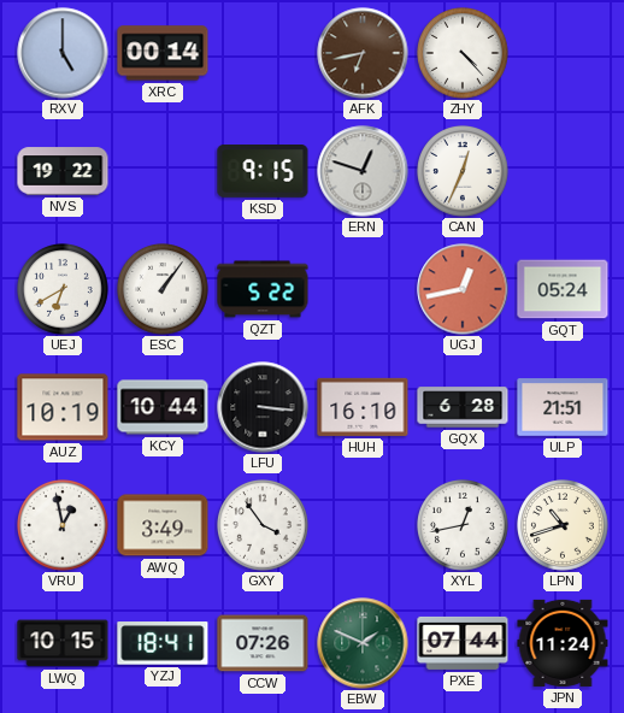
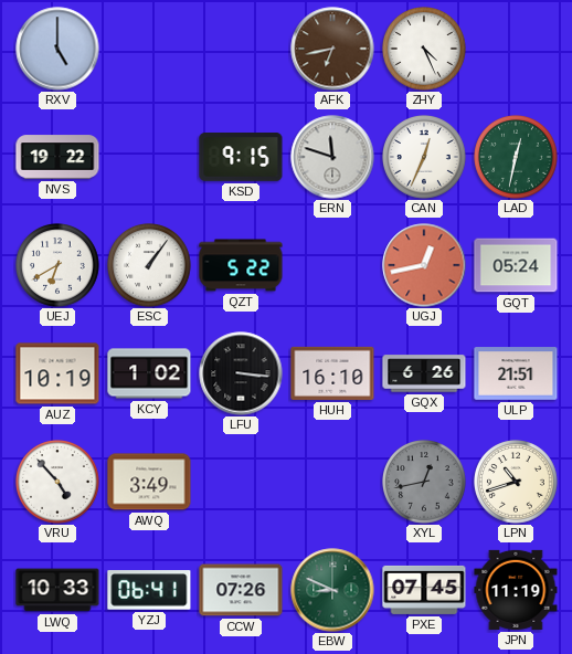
XRC: 00:14 -> none (163, 53)
ZHY: 4:23 -> 4:26 (424, 49)
ERN: 12:48 -> 11:48 (332, 157)
LAD: none -> 12:32 (516, 157)
KCY: 10:44 -> 1:02 (149, 373)
GQX: 6:28 -> 6:26 (424, 373)
VRU: 12:58 -> 4:53 (57, 482)
GXY: 3:54 -> none (263, 525)
XYL dial: white -> grey (424, 482)
LWQ: 10:15 -> 10:33 (57, 590)
YZJ: 18:41 -> 06:41 (149, 590)
EBW: 1:49 -> 8:49 (332, 590)
PXE: 07:44 -> 07:45 (424, 590)
JPN: 11:24 -> 11:19 (516, 590)
